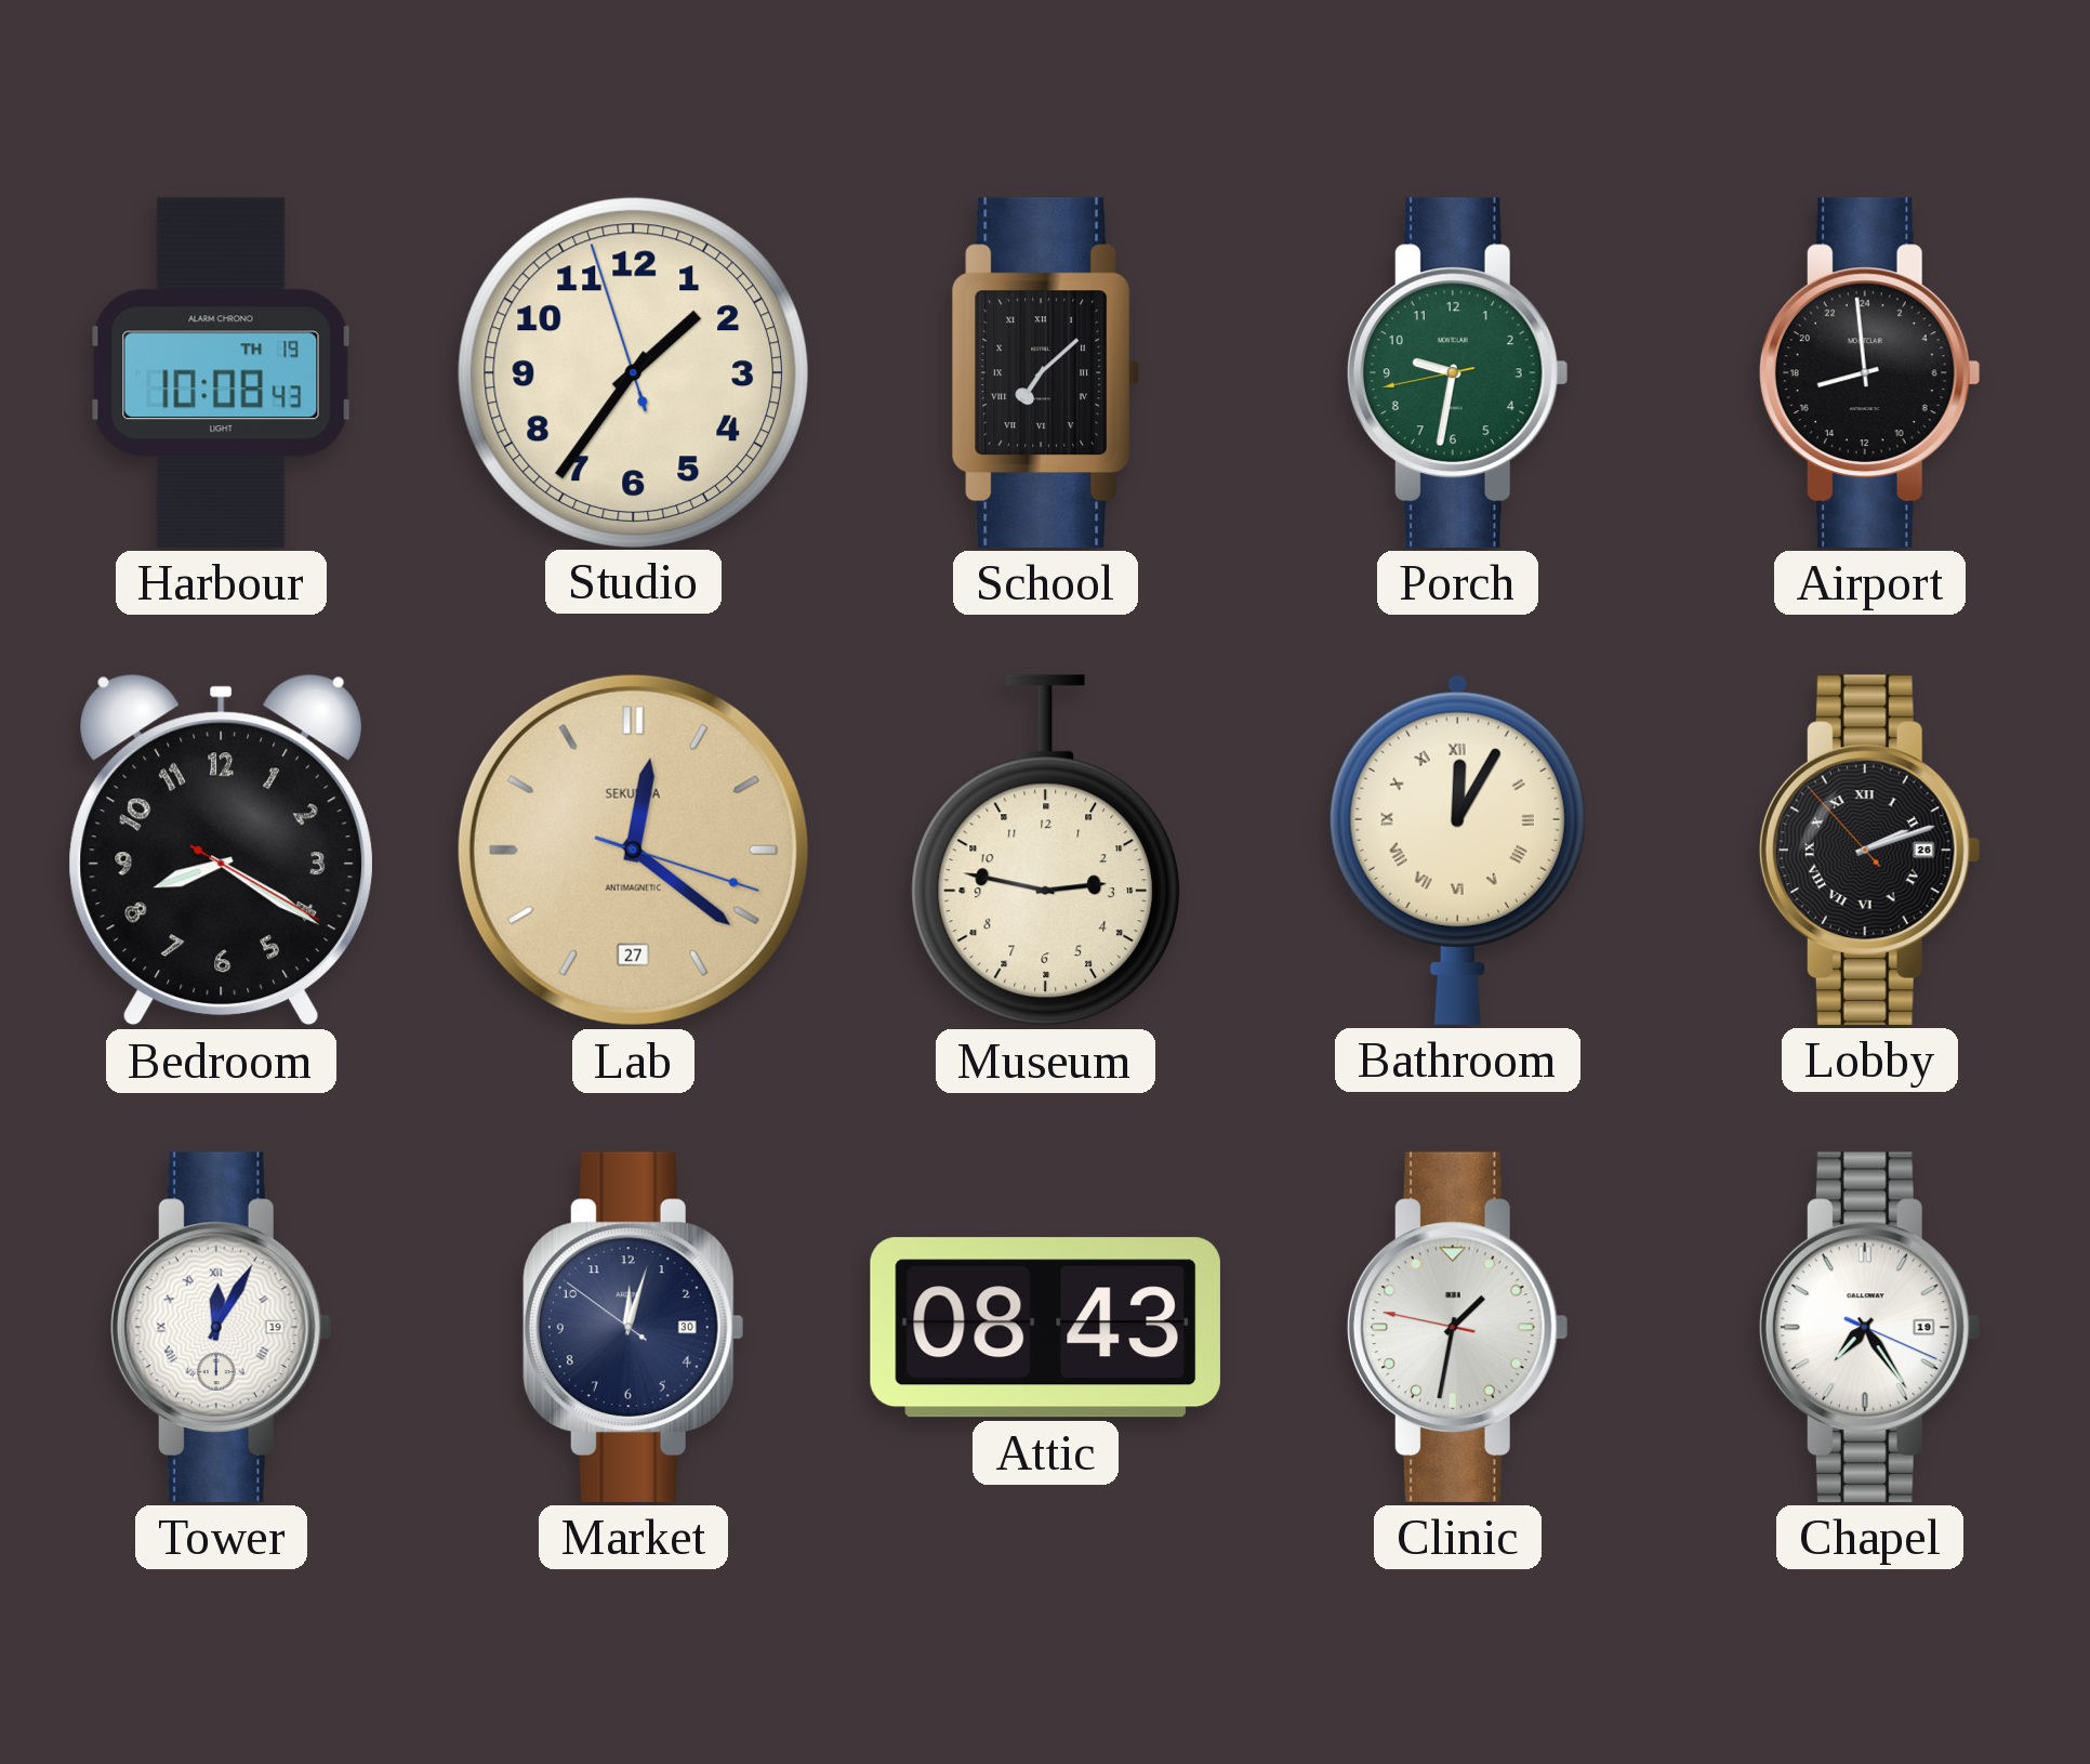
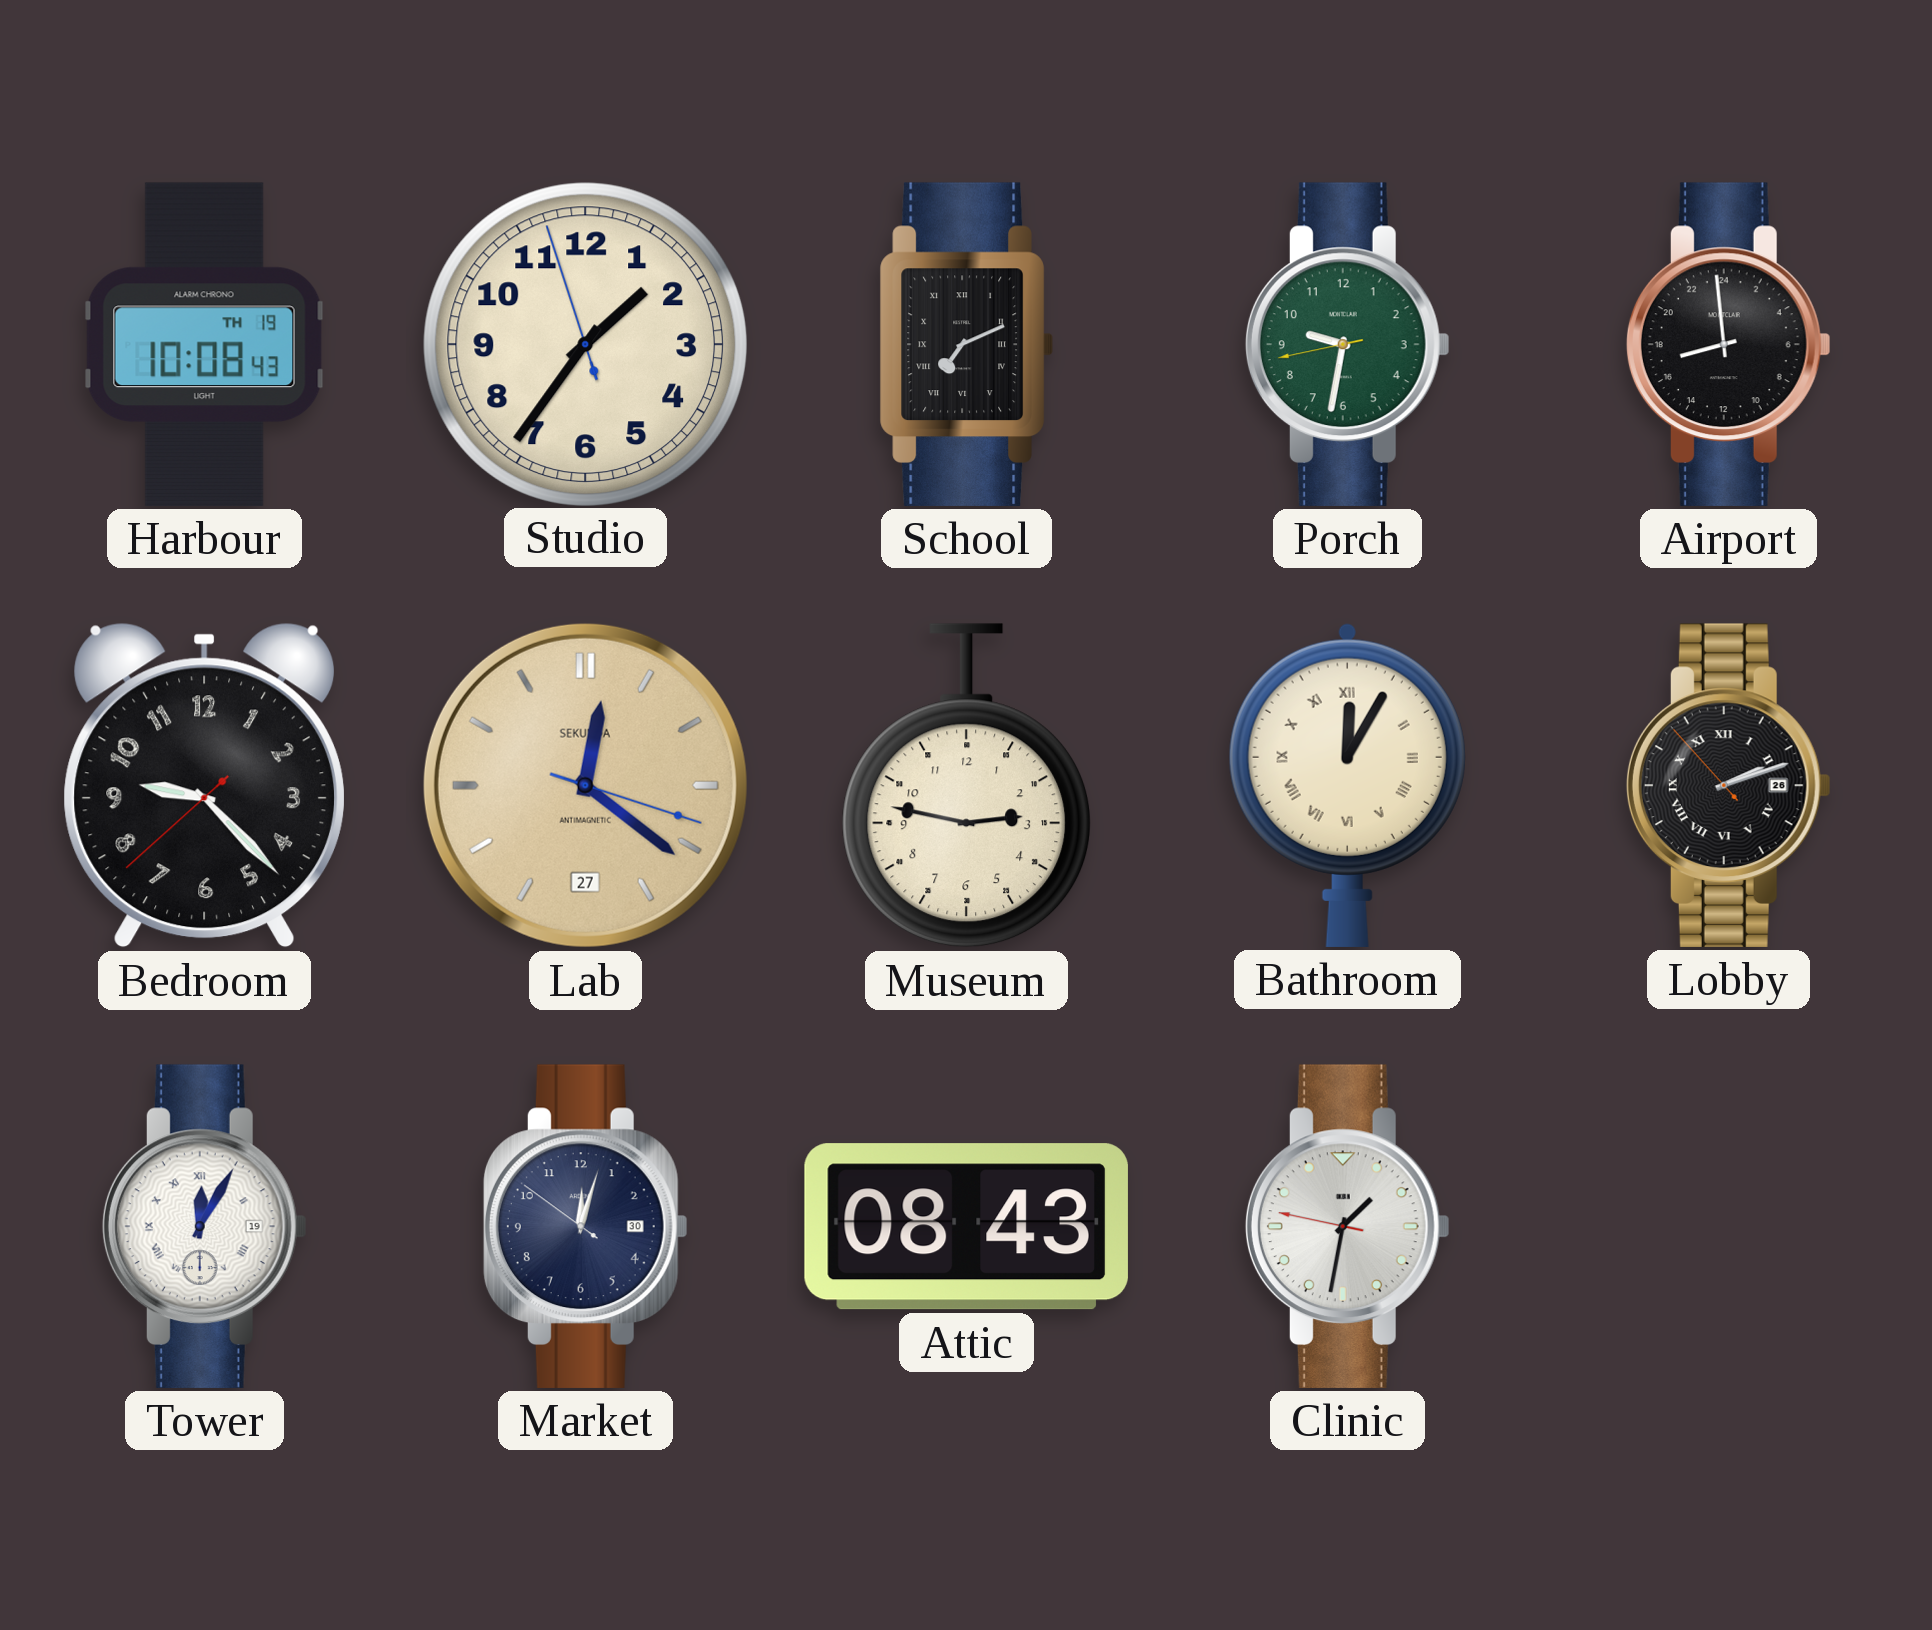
School: 7:08 -> 7:11 (966, 344)
Bedroom: 8:20 -> 9:22 (204, 785)
Chapel: 7:24 -> none (1869, 1327)
